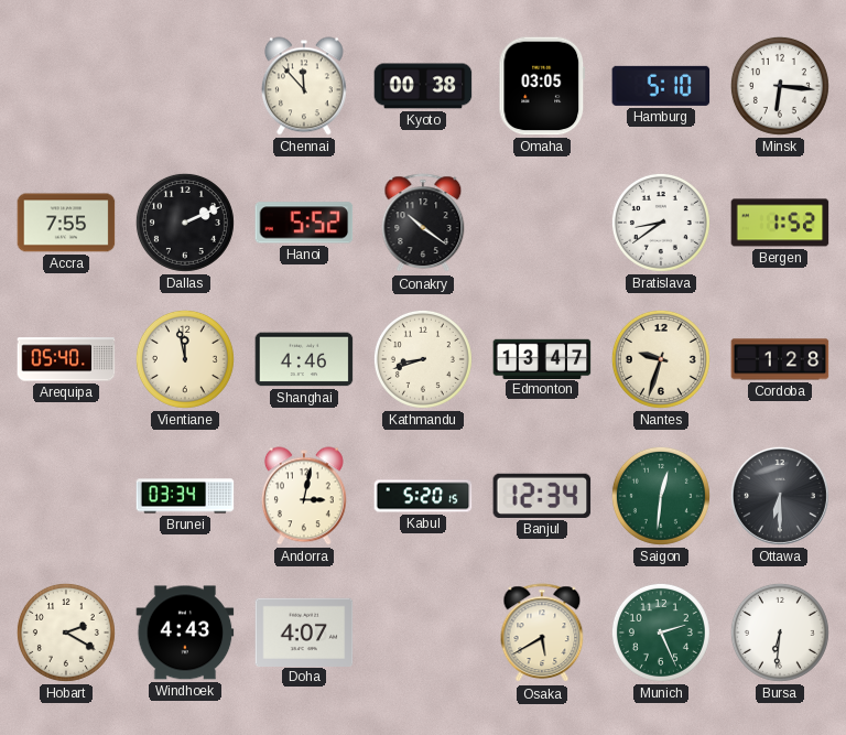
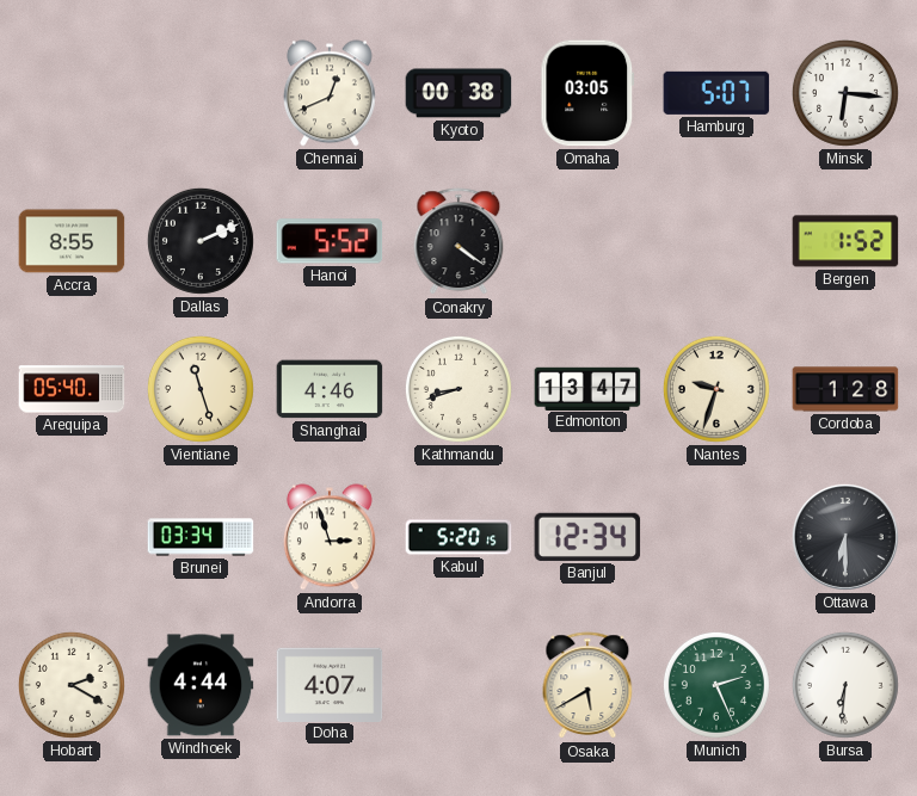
Chennai: 11:53 -> 12:41 (330, 93)
Hamburg: 5:10 -> 5:07 (716, 93)
Accra: 7:55 -> 8:55 (72, 241)
Conakry: 10:21 -> 4:21 (458, 242)
Bratislava: 8:39 -> none (661, 223)
Vientiane: 11:58 -> 11:27 (201, 389)
Andorra: 3:02 -> 2:57 (330, 537)
Saigon: 12:31 -> none (661, 496)
Windhoek: 4:43 -> 4:44 (201, 685)
